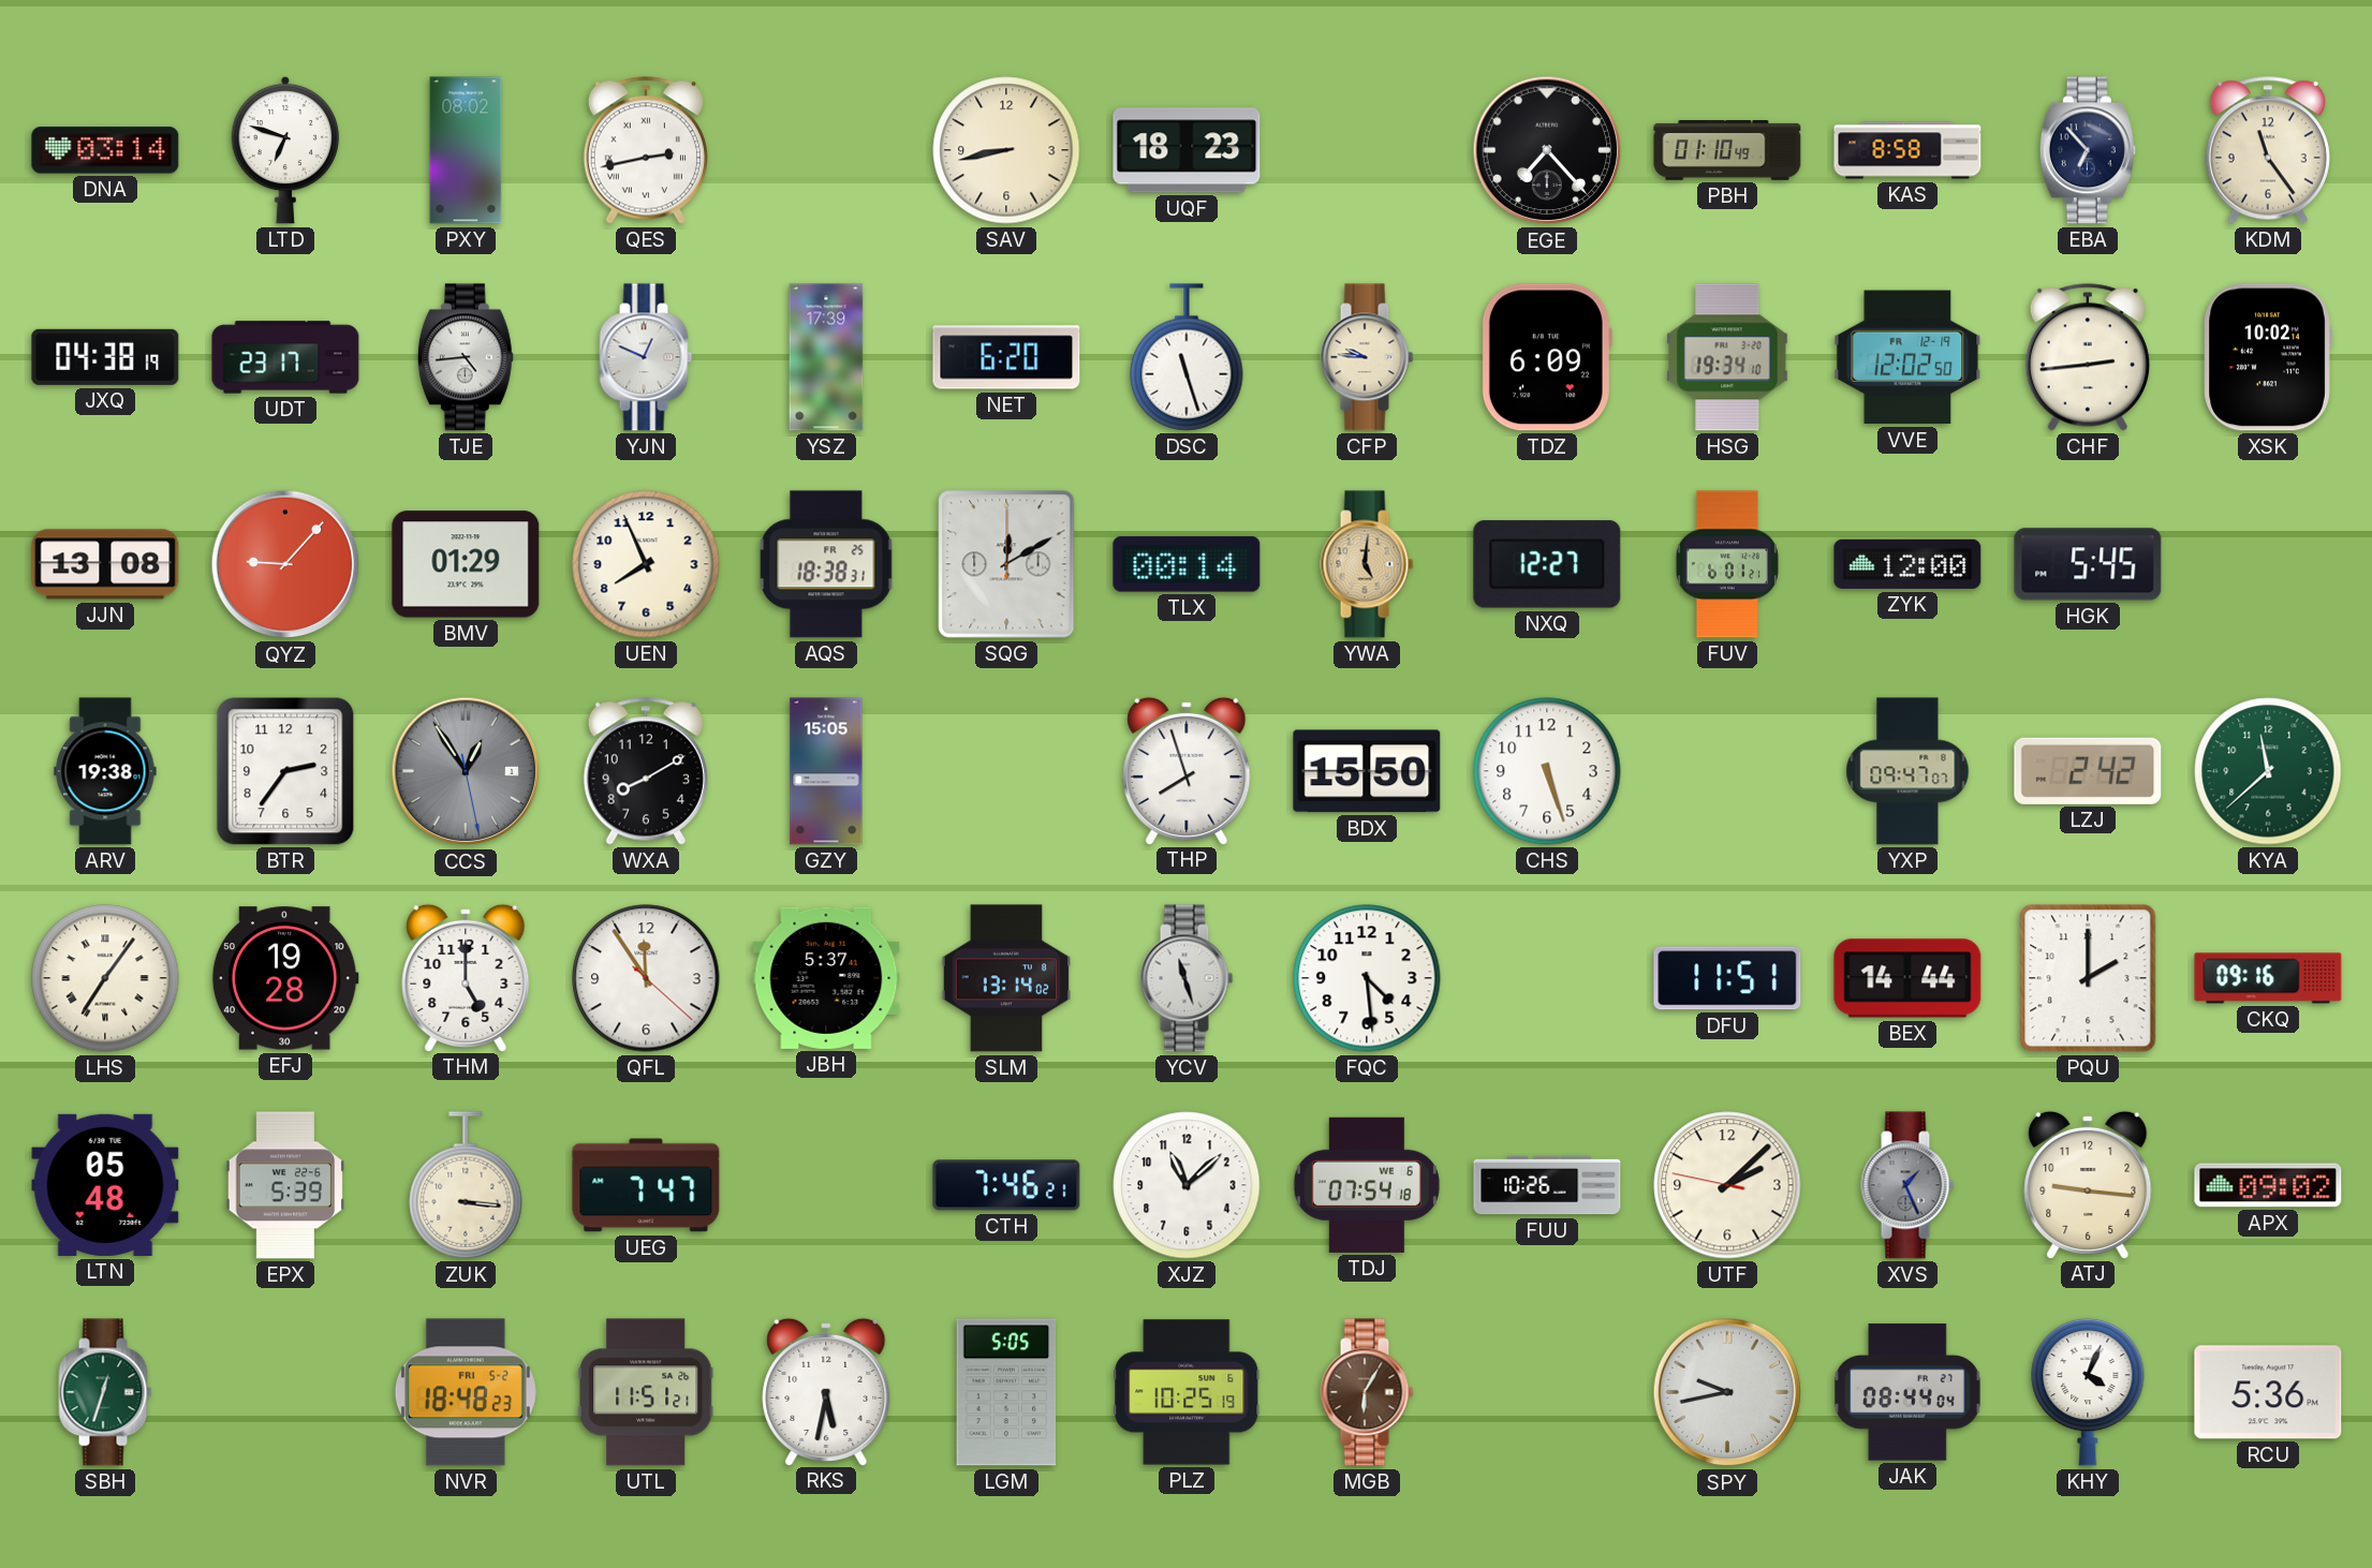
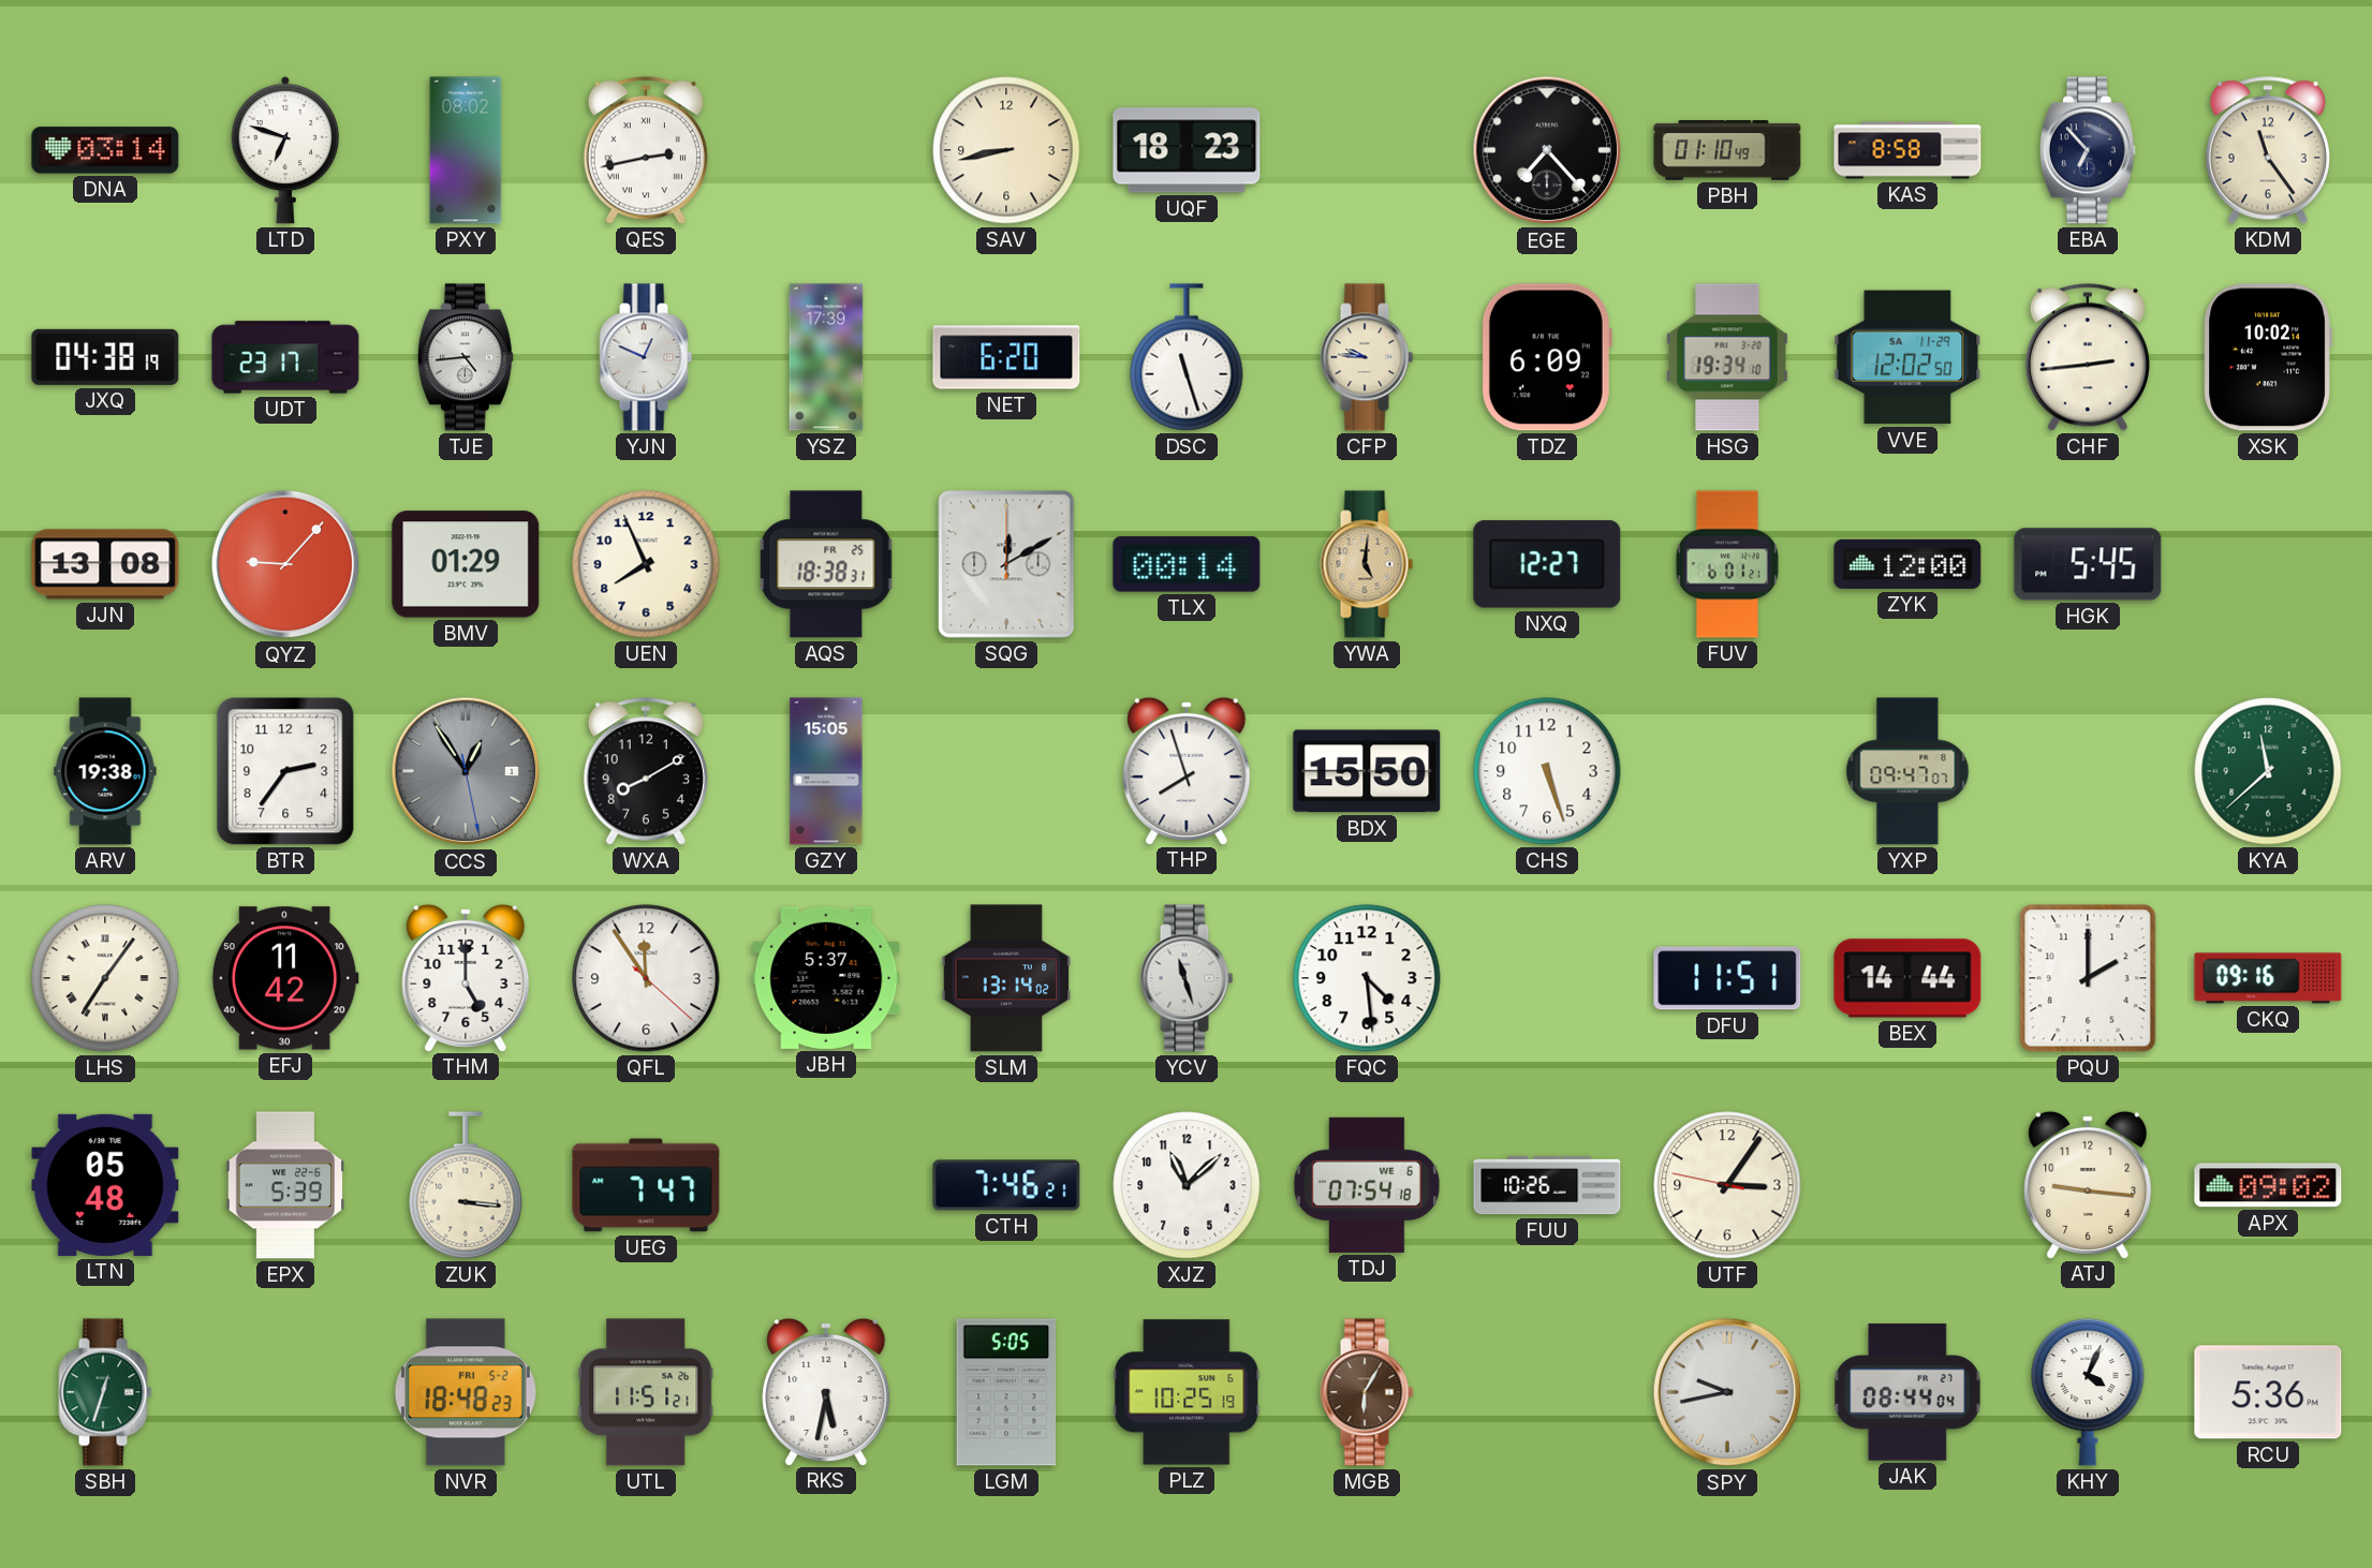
VVE date: FR 12-19 -> SA 11-29 (1907, 357)
LZJ: 2:42 -> none (2088, 771)
EFJ: 19:28 -> 11:42 (285, 978)
UTF: 2:07 -> 3:05 (1727, 1185)
XVS: 1:26 -> none (1907, 1185)
